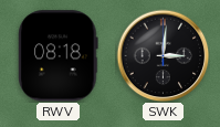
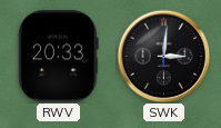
RWV: 08:18 -> 20:33 (59, 57)
